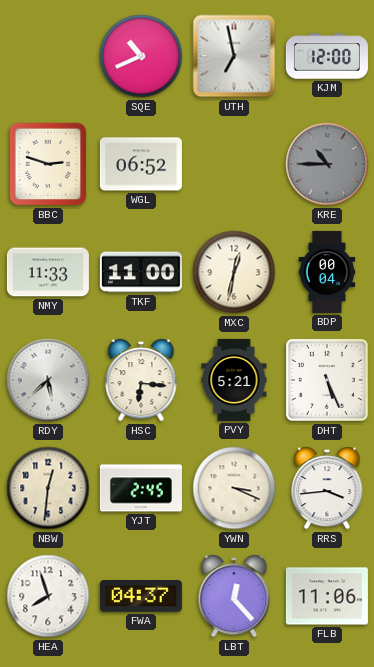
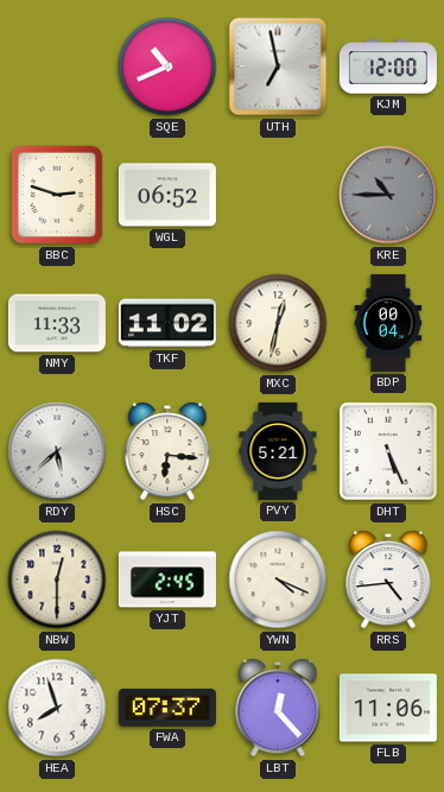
TKF: 11:00 -> 11:02 (167, 323)
NBW: 12:31 -> 12:30 (57, 579)
YWN: 3:19 -> 4:19 (278, 579)
RRS: 3:44 -> 4:44 (388, 581)
FWA: 04:37 -> 07:37 (167, 709)
